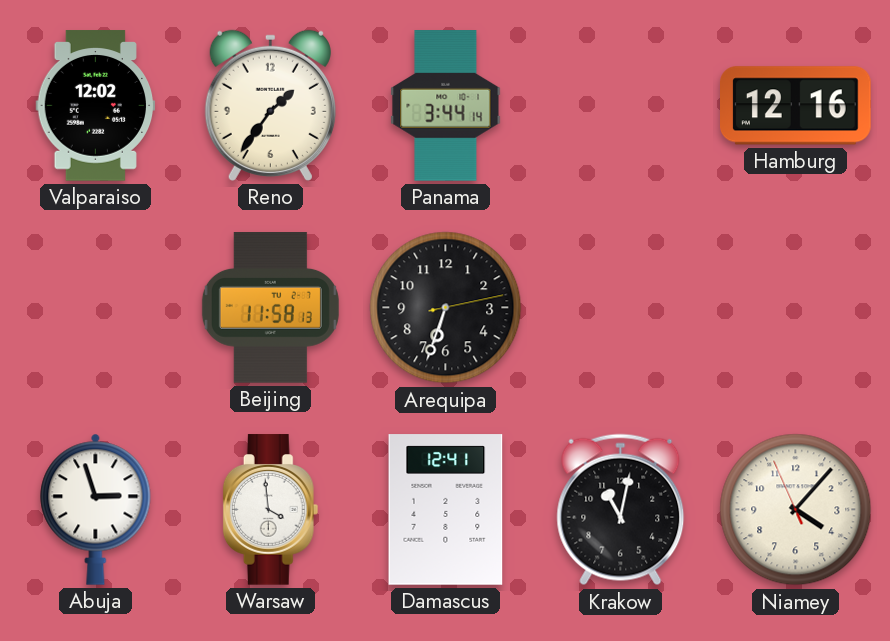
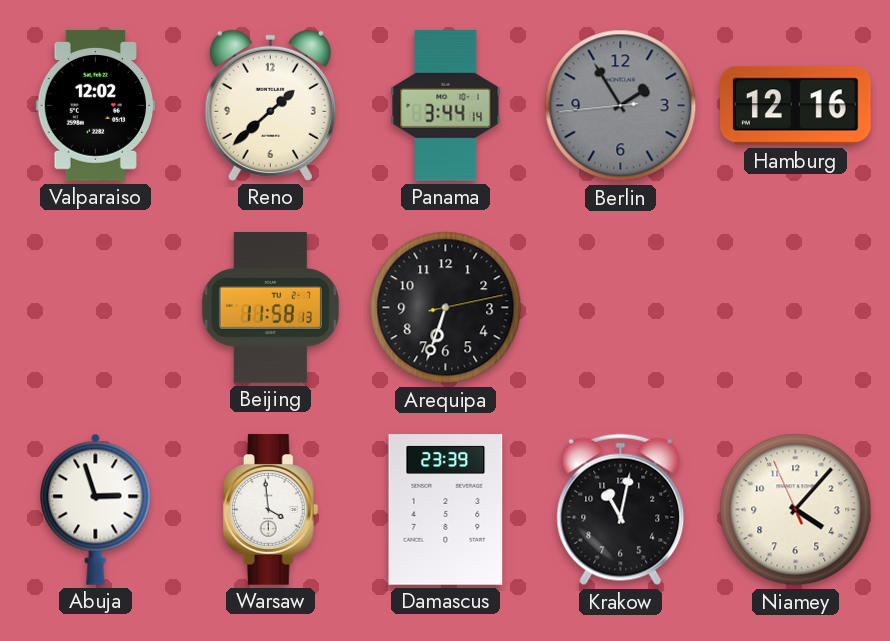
Reno: 1:36 -> 1:38 (270, 105)
Berlin: none -> 1:54 (621, 106)
Damascus: 12:41 -> 23:39 (446, 510)
